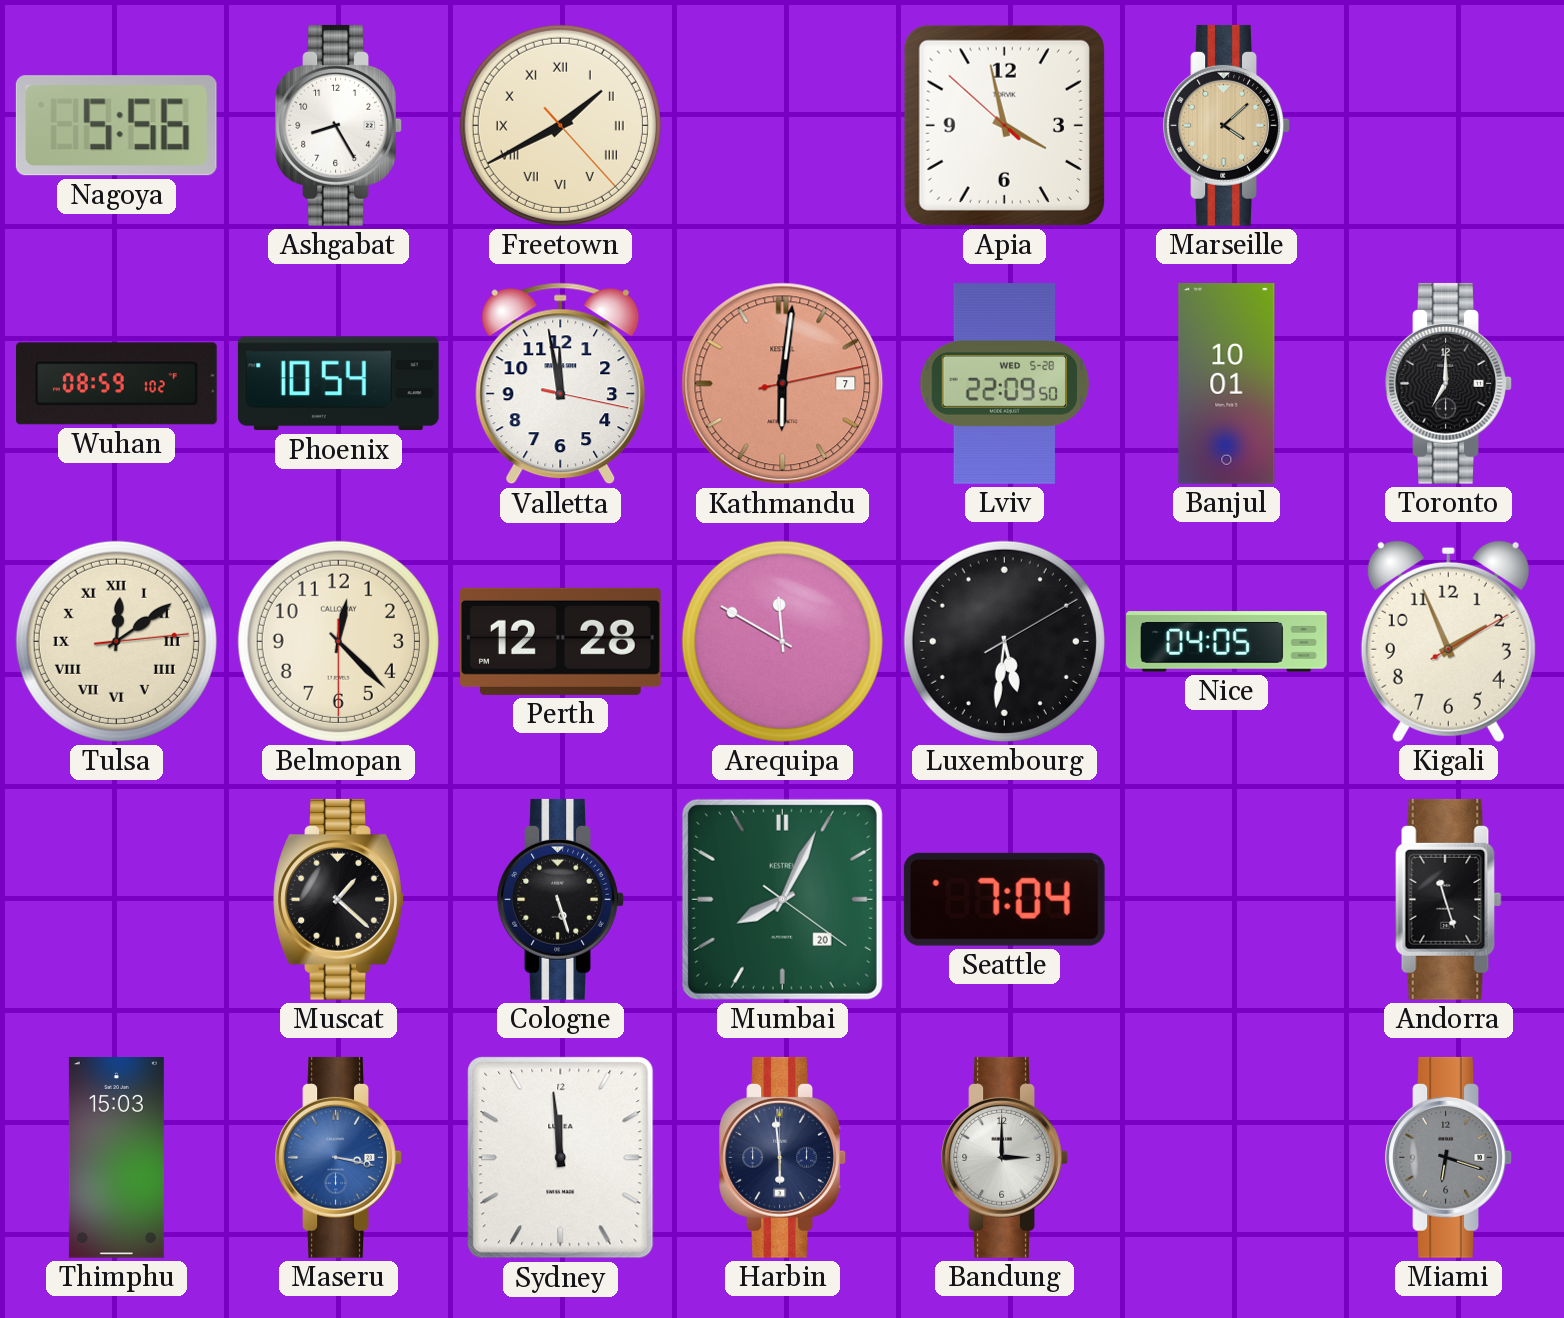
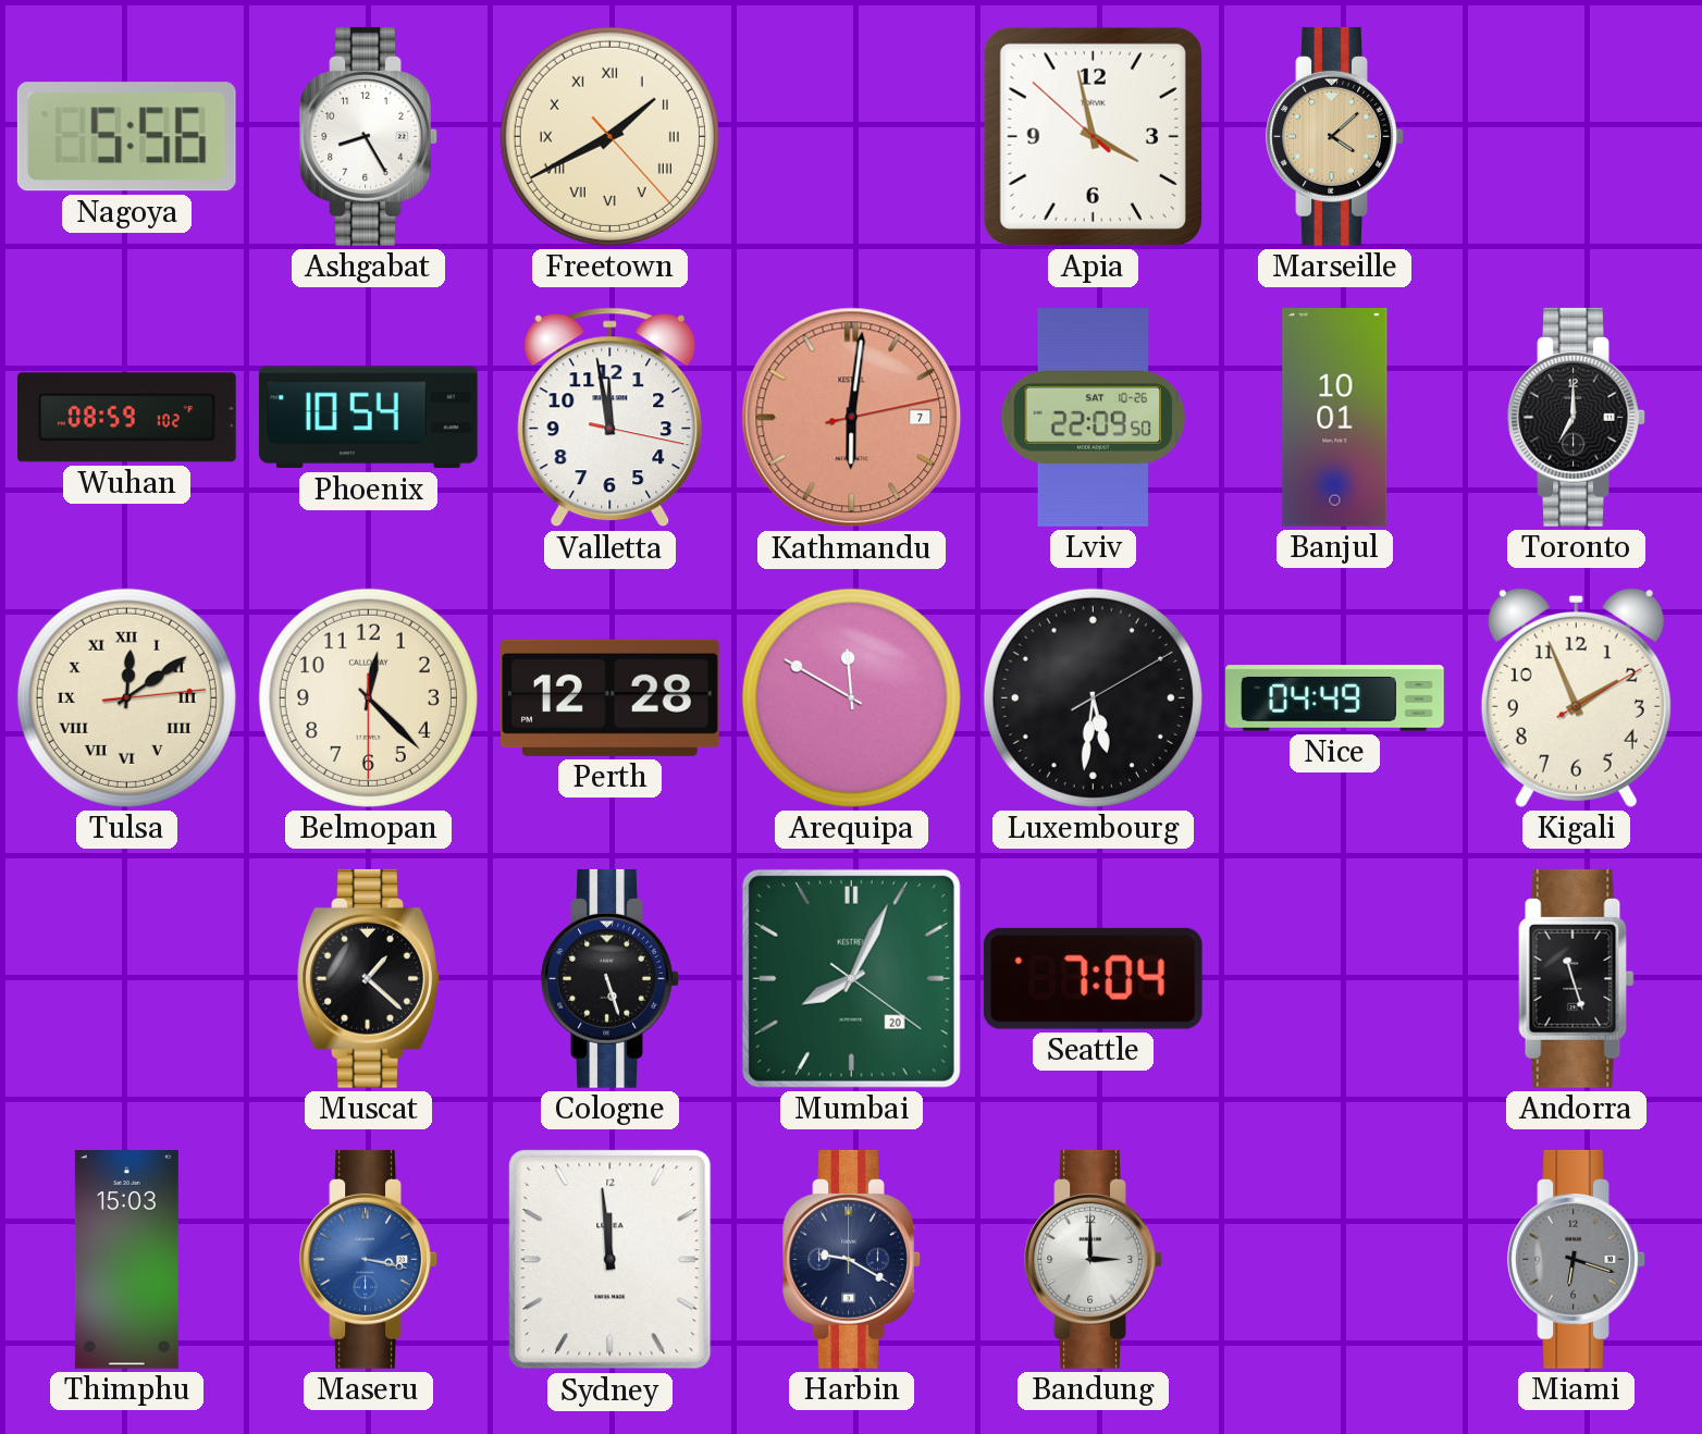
Lviv date: WED 5-28 -> SAT 10-26 (1094, 418)
Nice: 04:05 -> 04:49 (1335, 699)
Harbin: 5:59 -> 9:20 (852, 1259)
